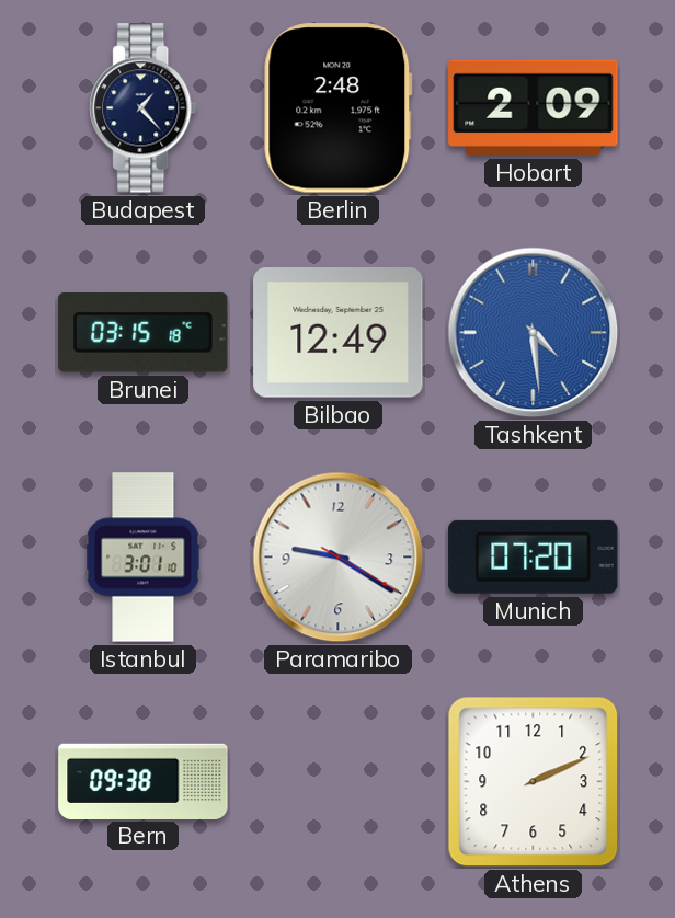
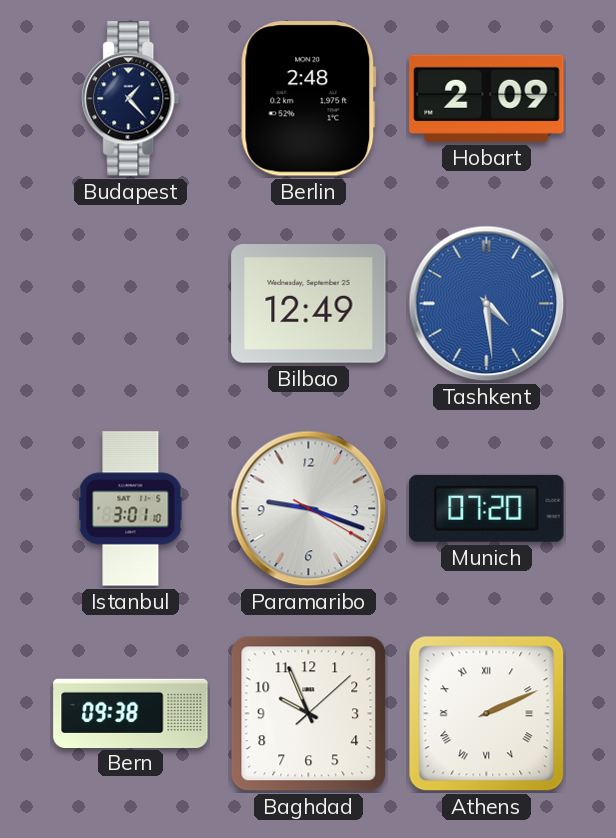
Brunei: 03:15 -> none (144, 333)
Paramaribo: 9:20 -> 9:18 (309, 509)
Baghdad: none -> 9:56 (309, 714)
Athens numerals: Arabic -> Roman (487, 714)
